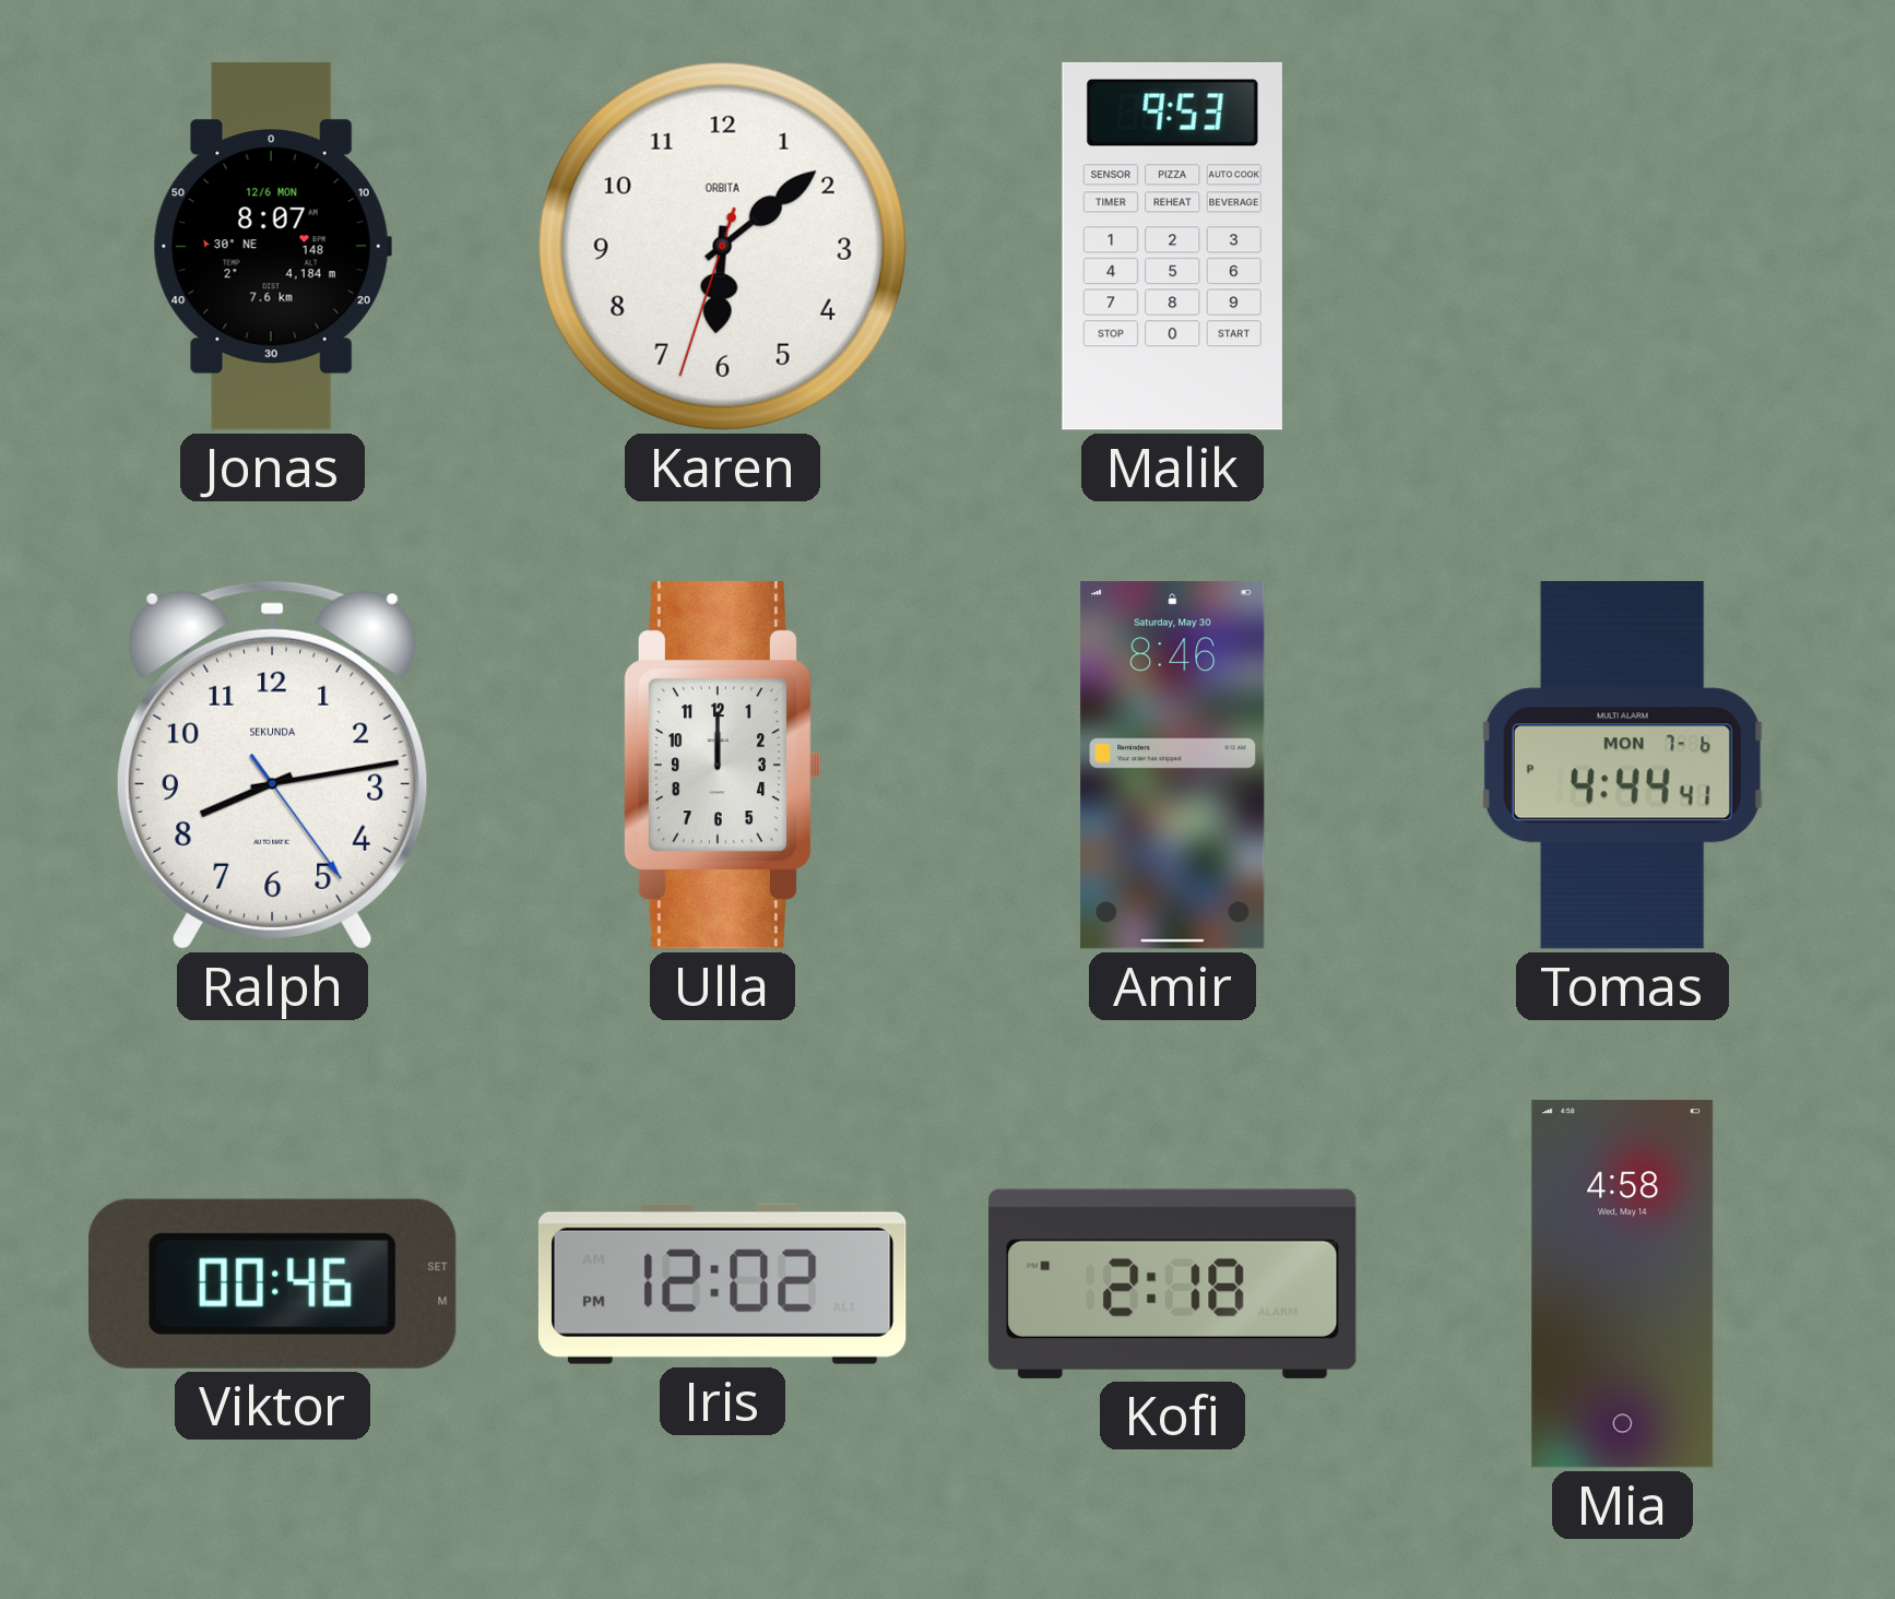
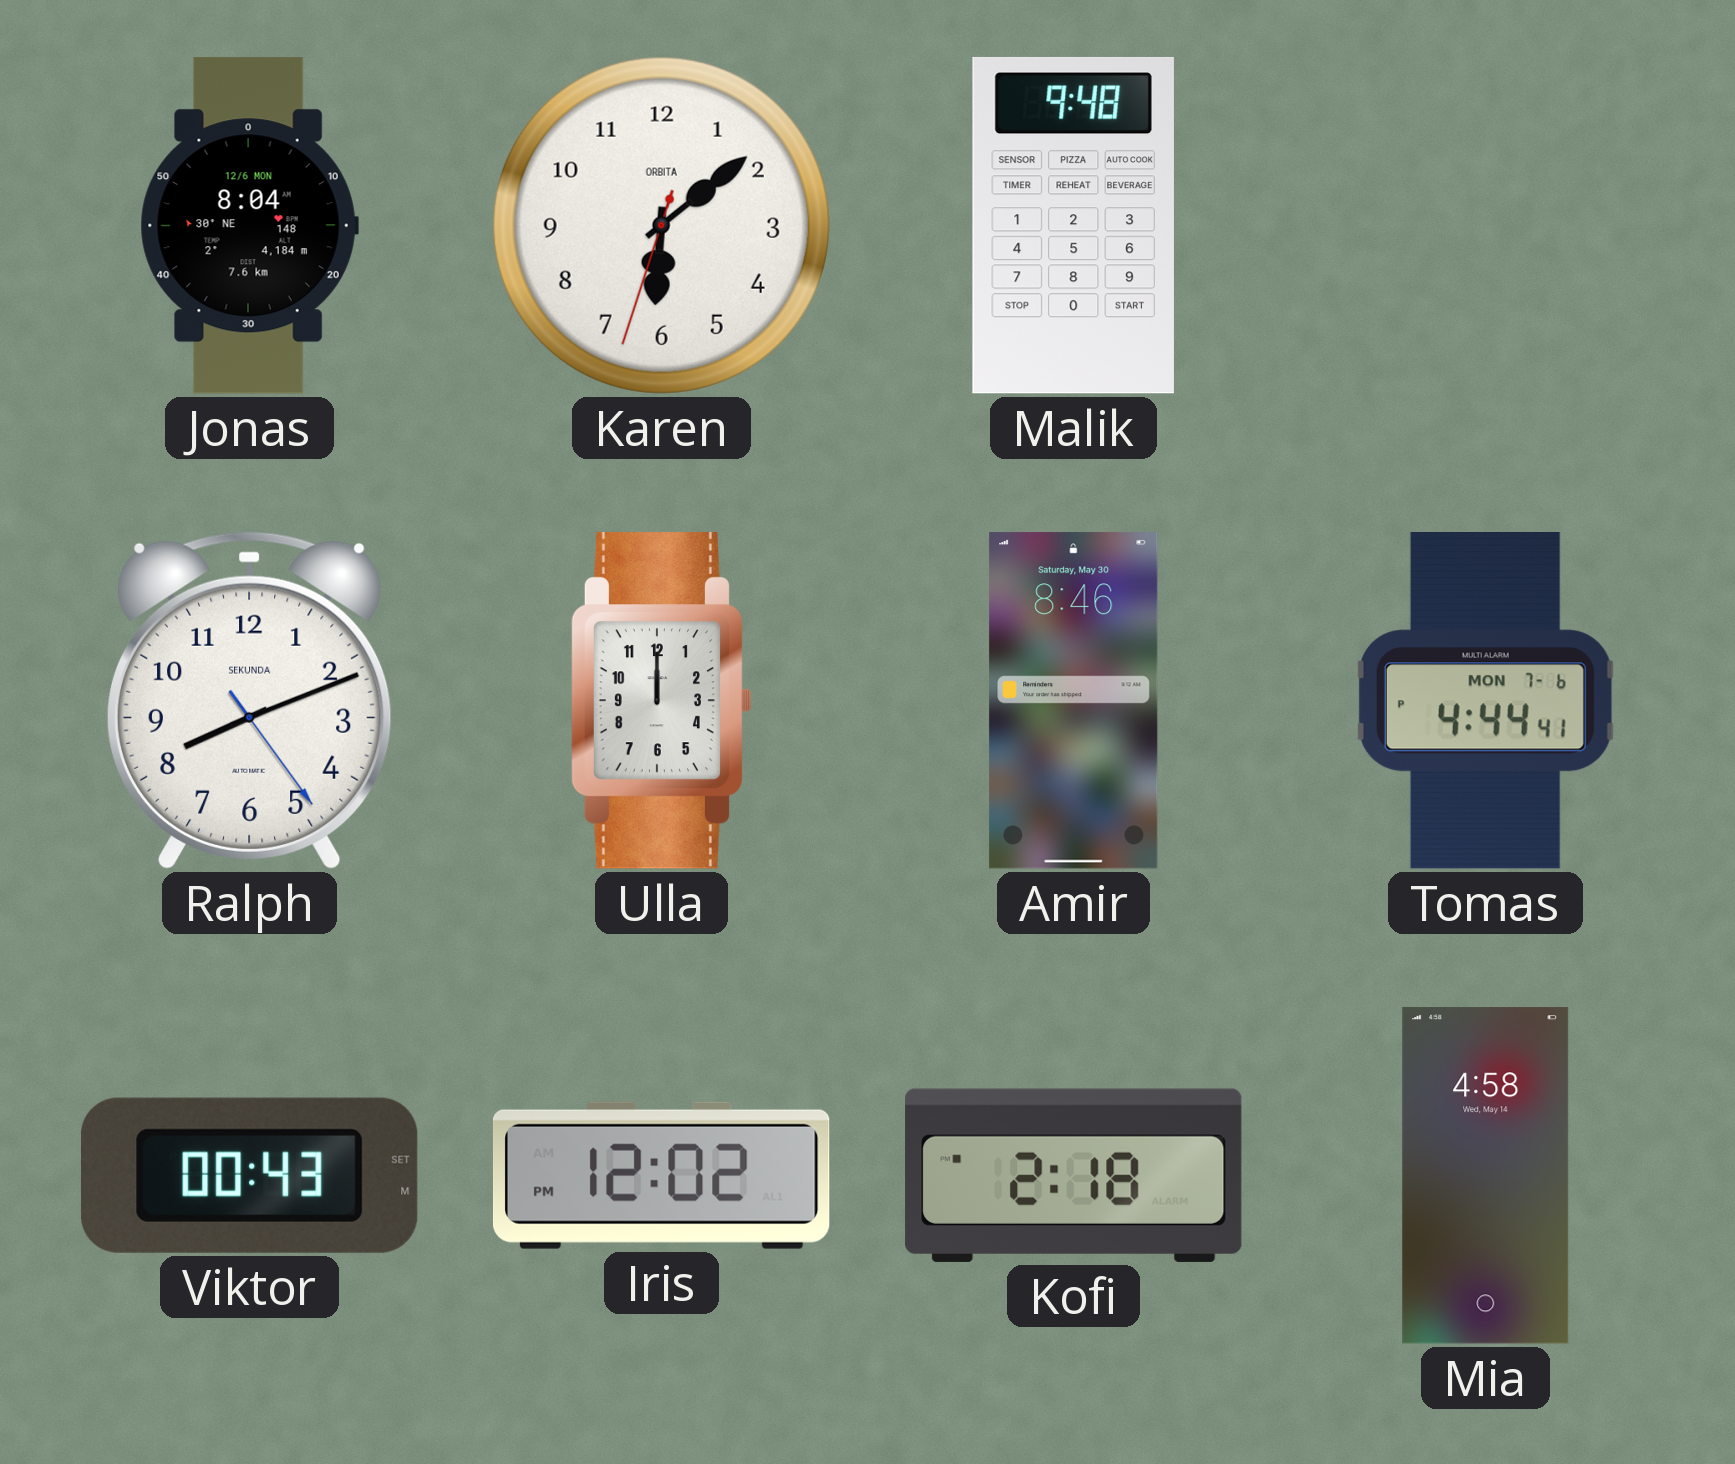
Jonas: 8:07 -> 8:04 (249, 226)
Malik: 9:53 -> 9:48 (1073, 225)
Ralph: 8:13 -> 8:11 (249, 700)
Viktor: 00:46 -> 00:43 (249, 1175)
